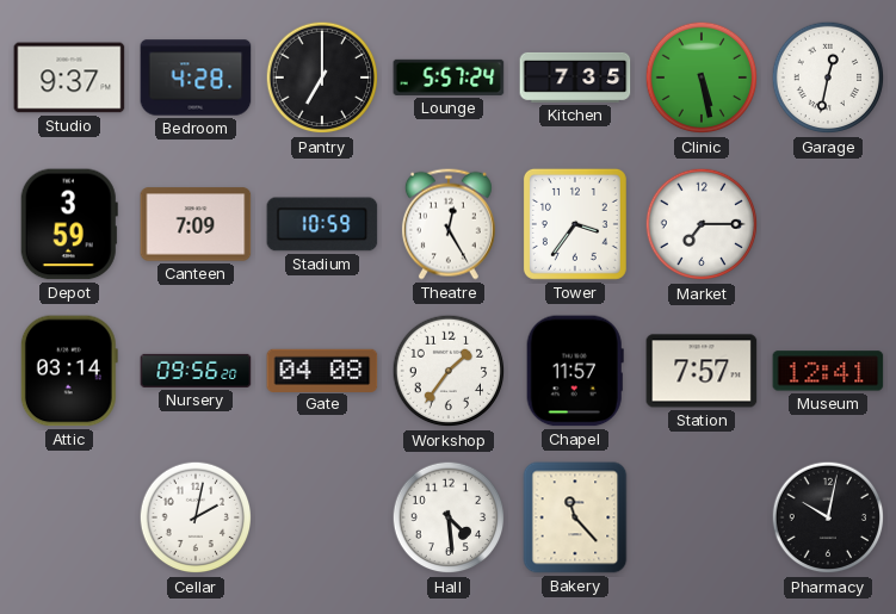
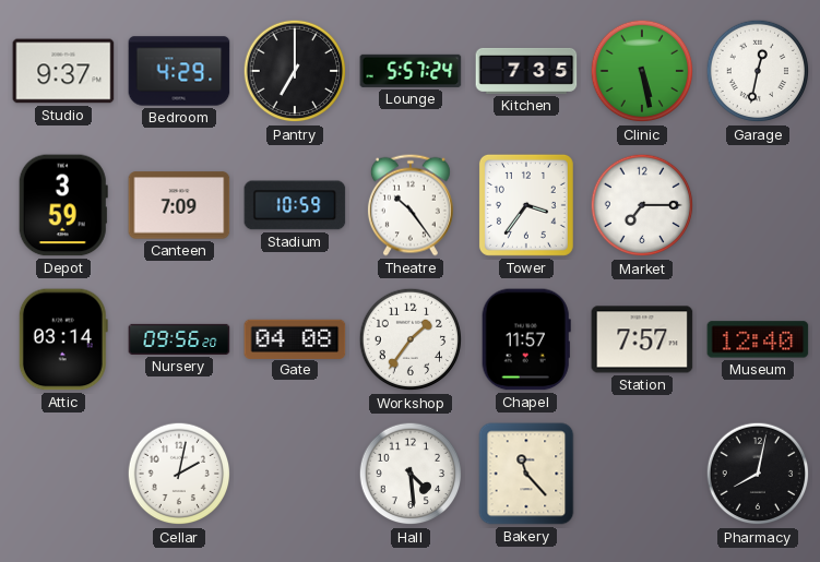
Bedroom: 4:28 -> 4:29 (179, 71)
Theatre: 12:25 -> 10:24 (411, 205)
Museum: 12:41 -> 12:40 (758, 339)
Pharmacy: 10:02 -> 8:02 (758, 474)
